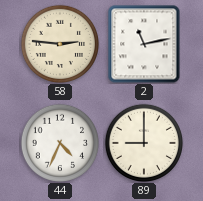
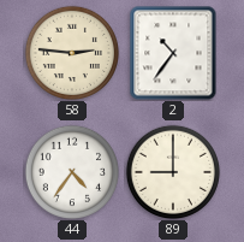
2: 11:13 -> 10:36 (173, 53)
44: 4:34 -> 4:36 (71, 171)
